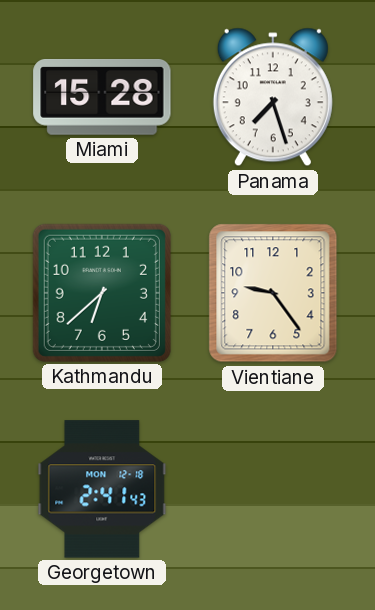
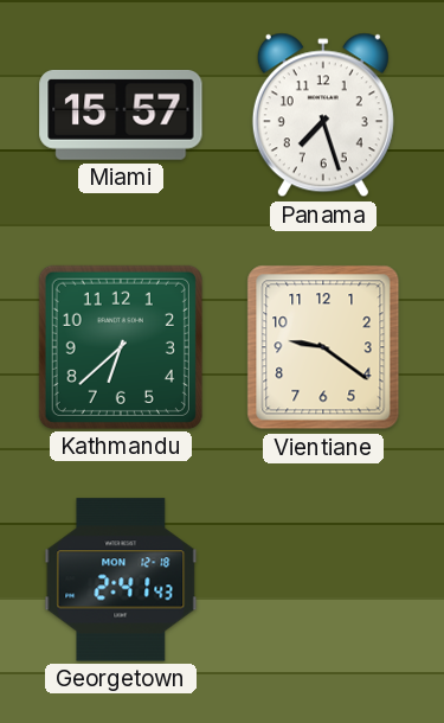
Miami: 15:28 -> 15:57 (121, 116)
Vientiane: 9:24 -> 9:21 (323, 347)
